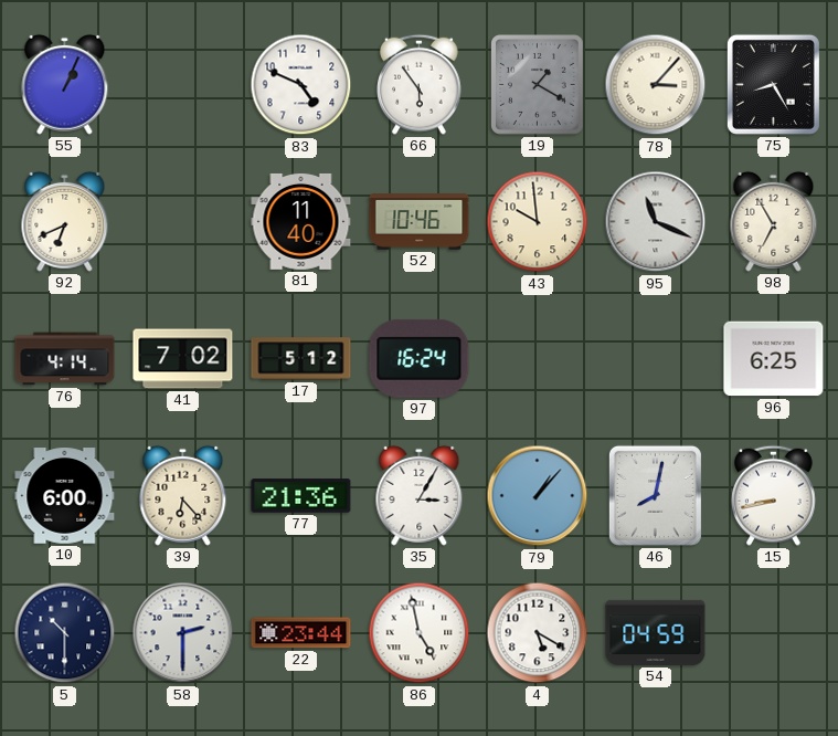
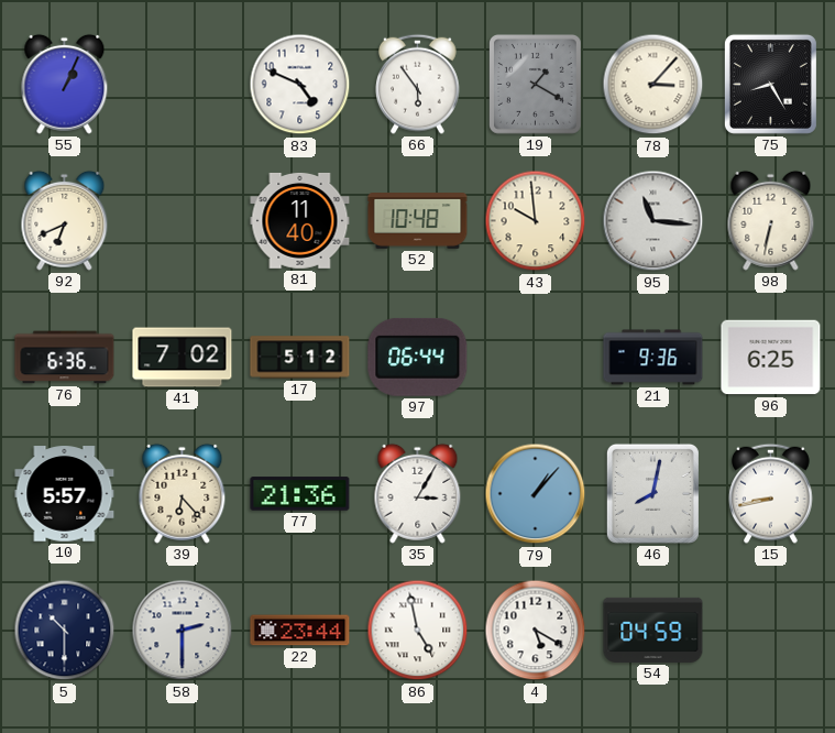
52: 10:46 -> 10:48 (418, 221)
95: 11:19 -> 11:16 (653, 221)
98: 6:55 -> 6:32 (771, 220)
76: 4:14 -> 6:36 (65, 358)
97: 16:24 -> 06:44 (418, 357)
21: none -> 9:36 (653, 358)
10: 6:00 -> 5:57 (65, 494)
